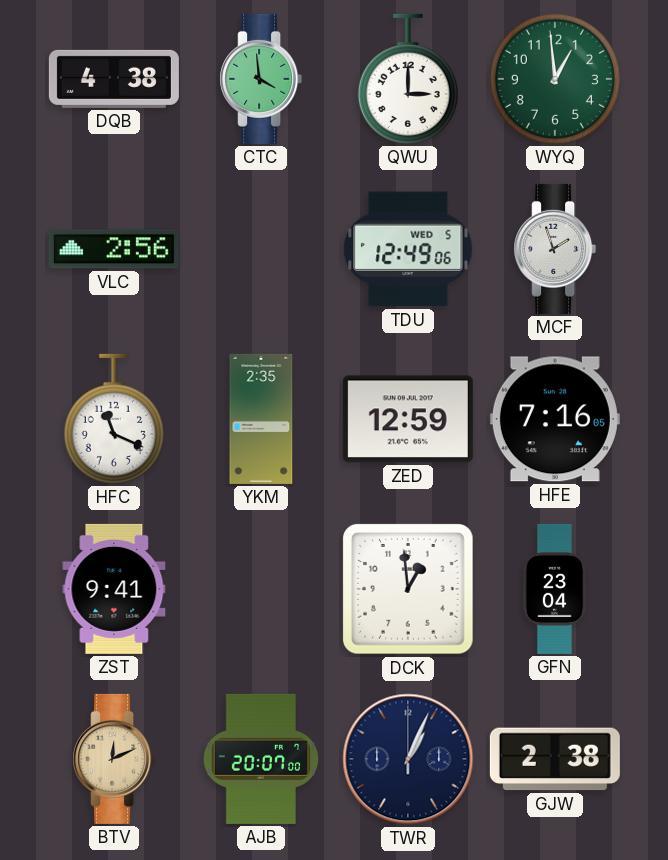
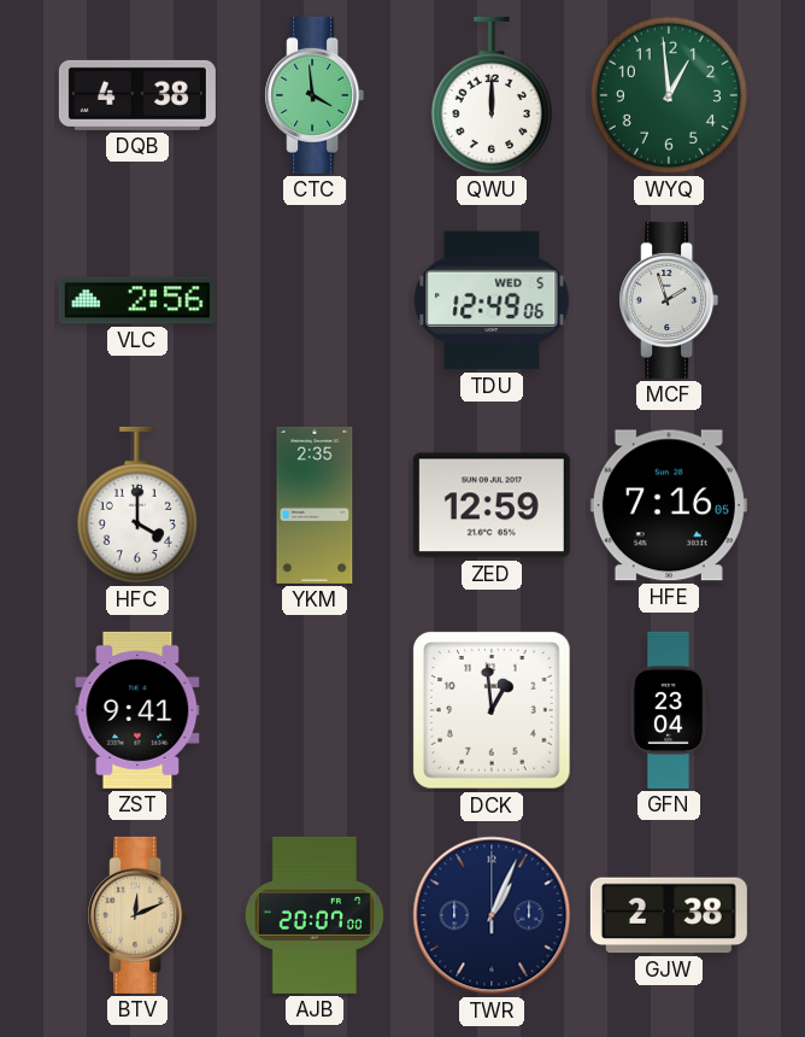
QWU: 3:00 -> 12:00 (492, 95)
HFC: 11:19 -> 4:00 (137, 505)
